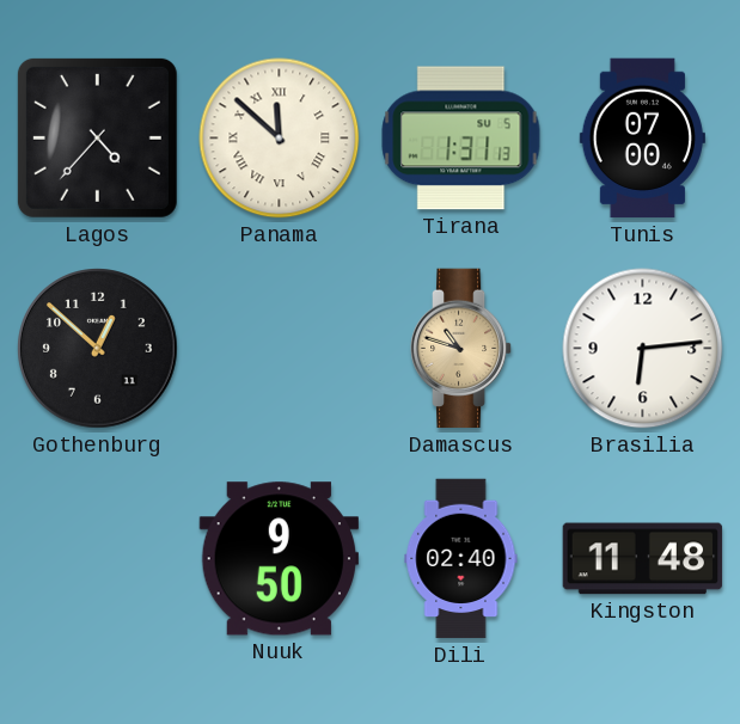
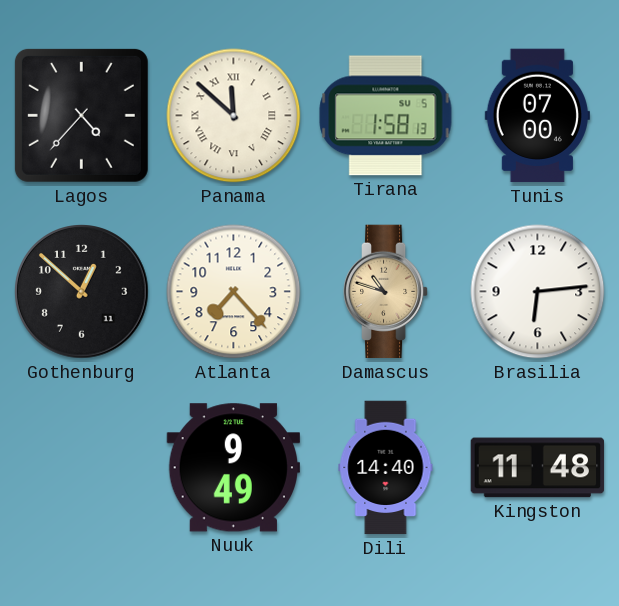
Tirana: 1:31 -> 1:58 (386, 116)
Atlanta: none -> 7:23 (234, 292)
Nuuk: 9:50 -> 9:49 (233, 468)
Dili: 02:40 -> 14:40 (386, 468)
